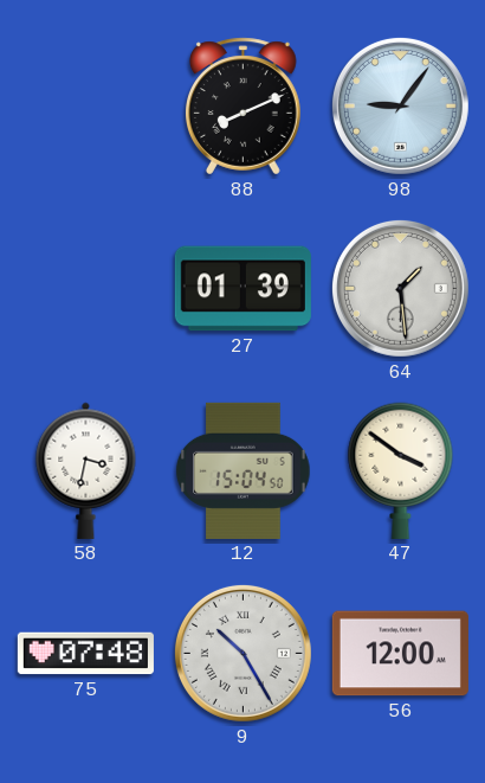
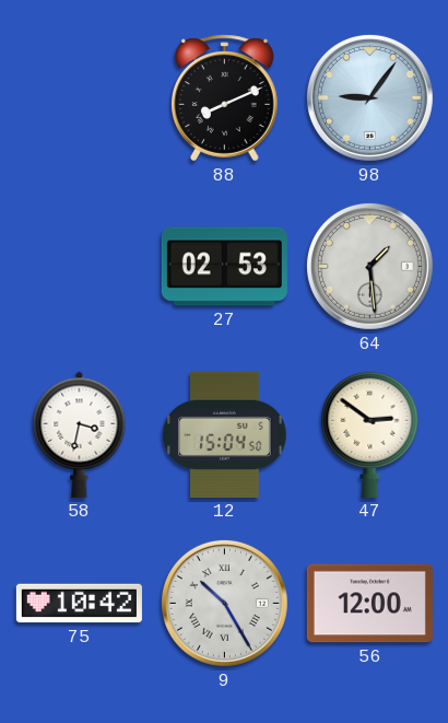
27: 01:39 -> 02:53 (224, 267)
47: 3:51 -> 2:51 (370, 434)
75: 07:48 -> 10:42 (79, 604)
